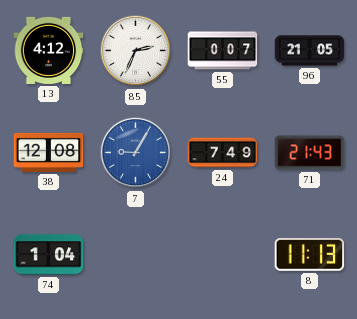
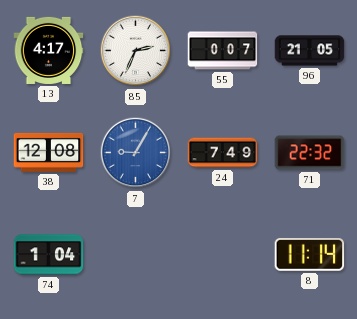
13: 4:12 -> 4:17 (49, 50)
71: 21:43 -> 22:32 (310, 153)
8: 11:13 -> 11:14 (310, 255)
